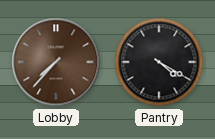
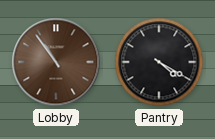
Lobby: 7:37 -> 10:54 (56, 62)
